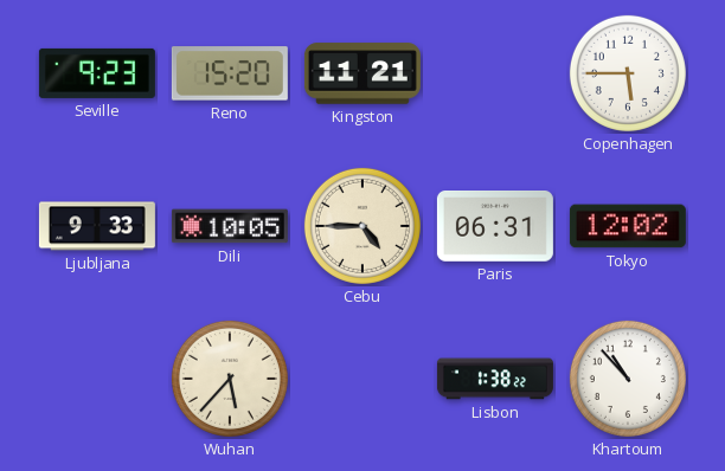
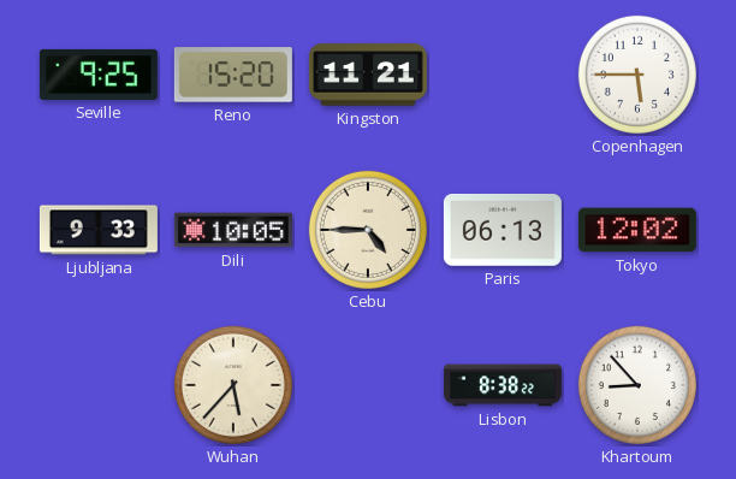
Seville: 9:23 -> 9:25 (99, 75)
Paris: 06:31 -> 06:13 (503, 231)
Lisbon: 1:38 -> 8:38 (503, 385)
Khartoum: 10:53 -> 8:53 (637, 385)
